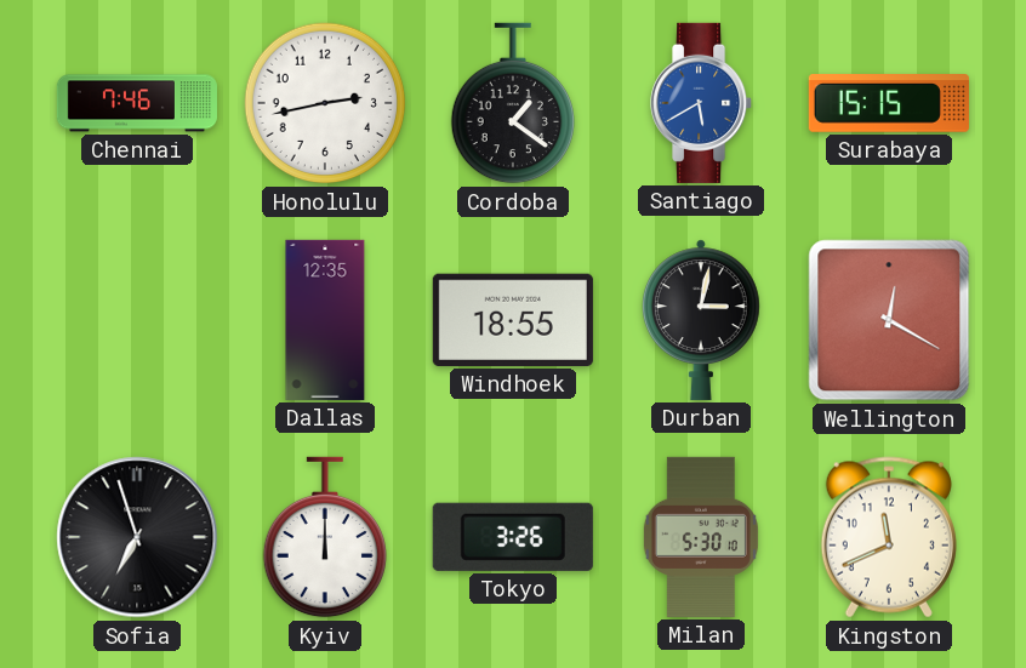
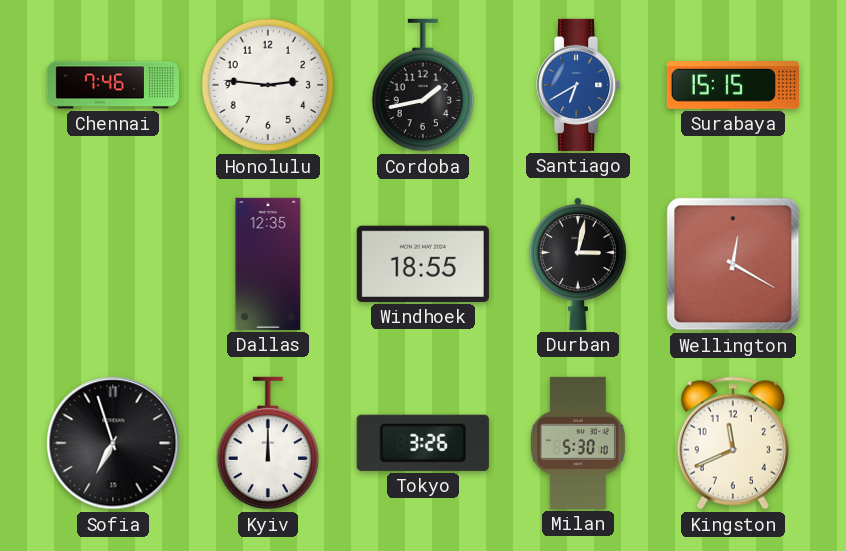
Honolulu: 2:43 -> 2:46 (268, 85)
Cordoba: 1:21 -> 1:43 (422, 85)
Santiago: 5:40 -> 6:40 (579, 85)
